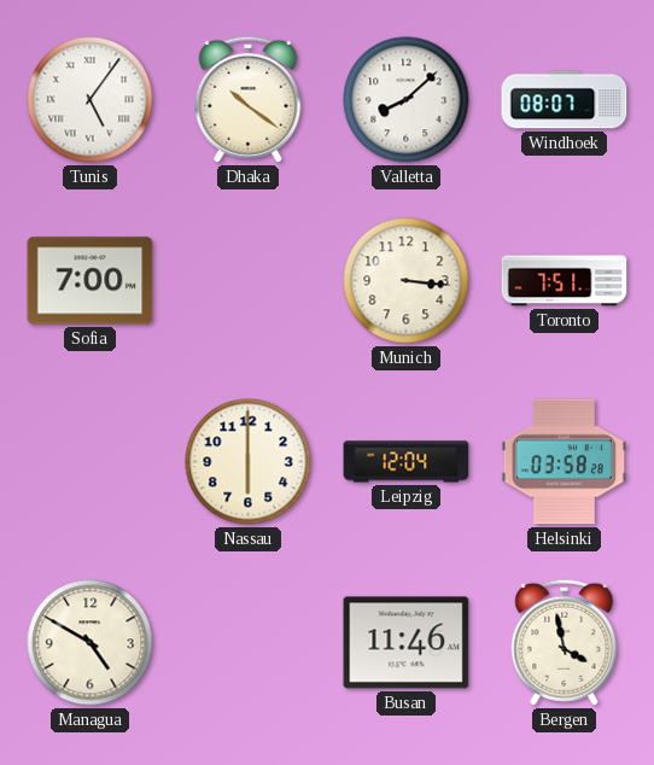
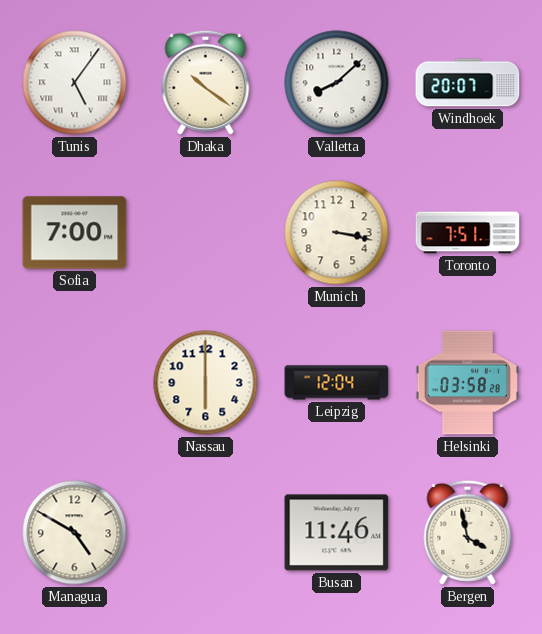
Windhoek: 08:07 -> 20:07 (468, 83)
Munich: 3:16 -> 3:17 (337, 233)
